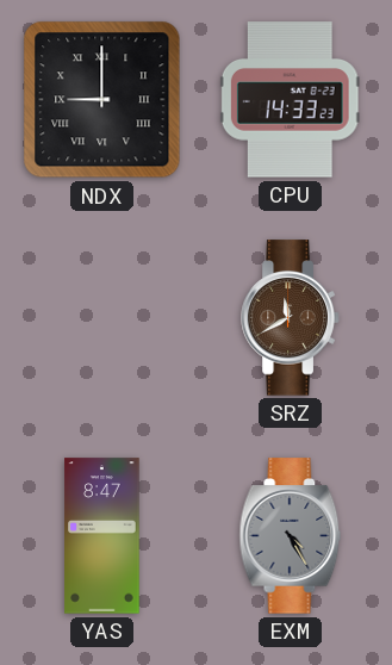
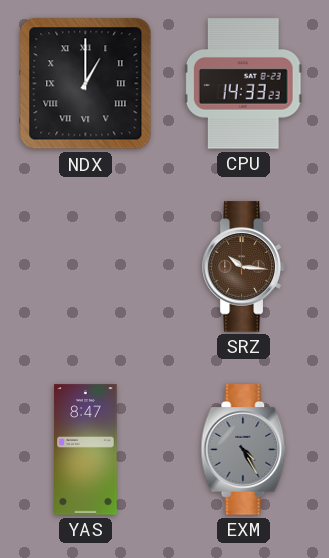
NDX: 9:00 -> 1:00 (86, 84)
SRZ: 11:40 -> 10:16 (244, 267)
